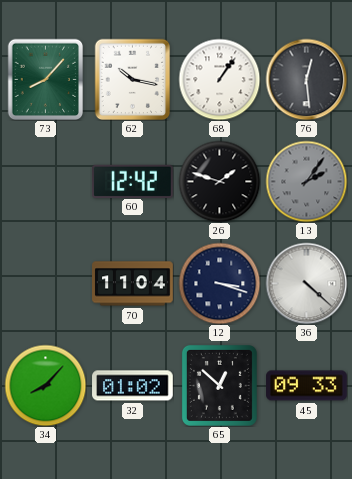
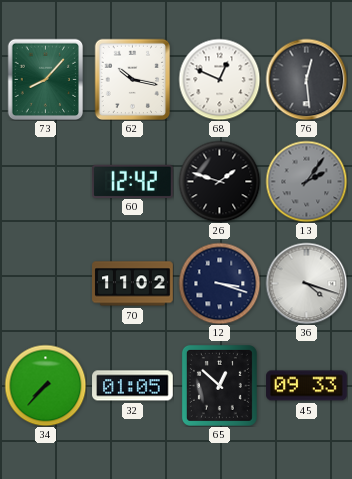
68: 1:06 -> 12:49 (219, 79)
70: 11:04 -> 11:02 (133, 284)
36: 4:22 -> 4:18 (306, 283)
34: 8:07 -> 7:37 (45, 385)
32: 01:02 -> 01:05 (133, 386)
